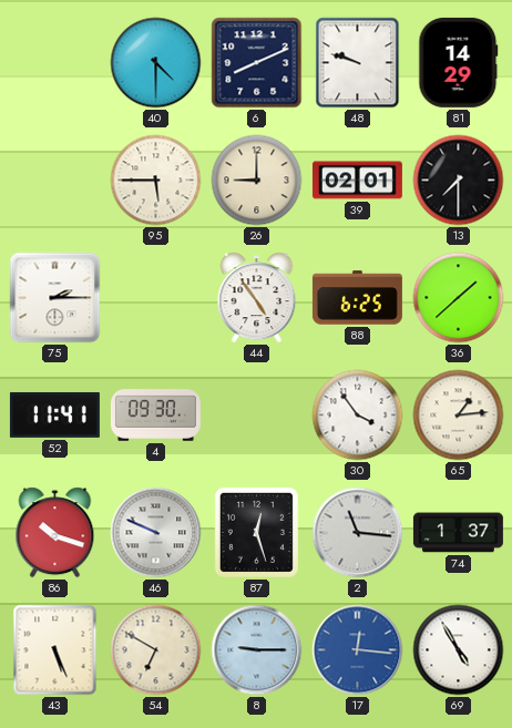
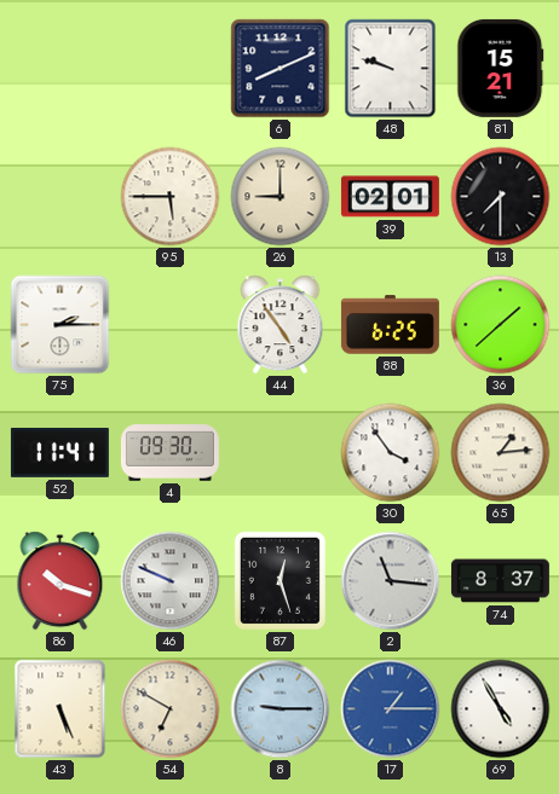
40: 4:30 -> none (156, 63)
81: 14:29 -> 15:21 (501, 68)
74: 1:37 -> 8:37 (500, 581)
17: 12:16 -> 1:15 (391, 709)
